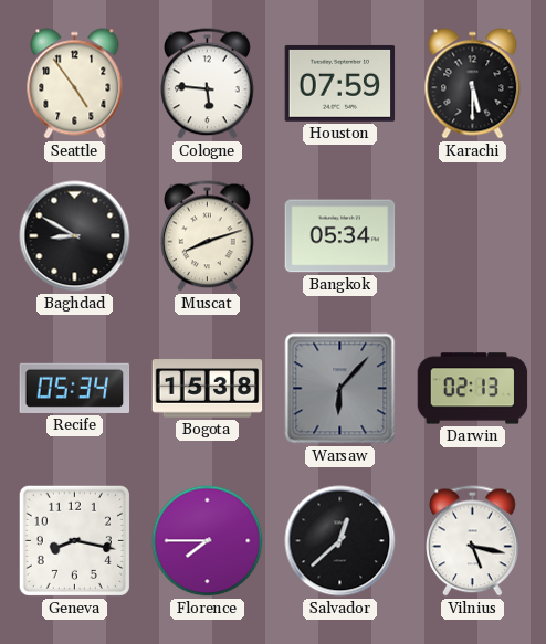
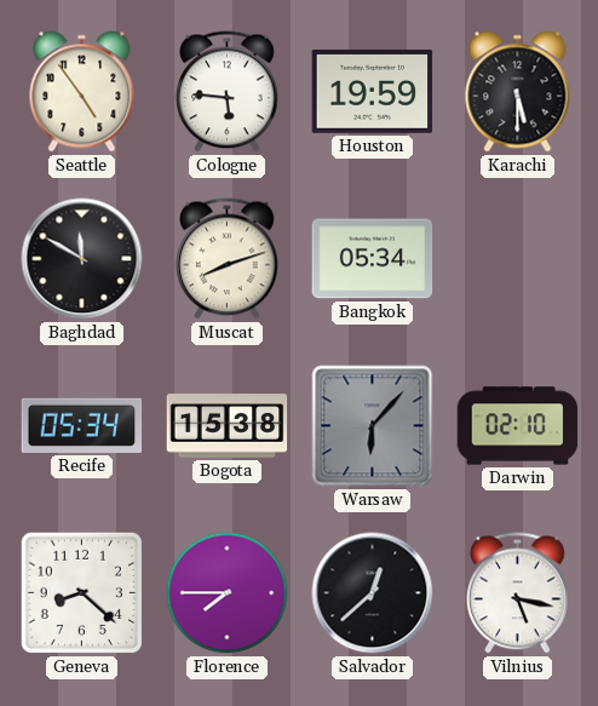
Houston: 07:59 -> 19:59 (373, 91)
Baghdad: 8:50 -> 11:50 (82, 259)
Darwin: 02:13 -> 02:10 (518, 426)
Geneva: 8:17 -> 8:22 (81, 592)
